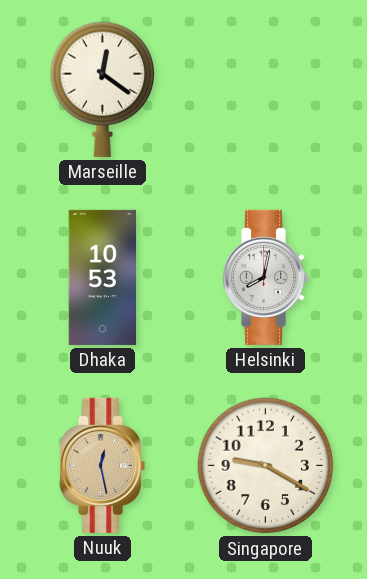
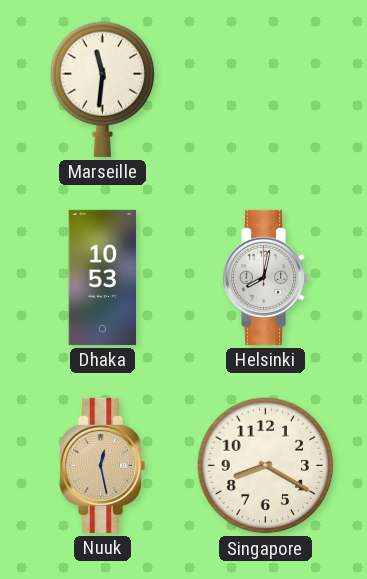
Marseille: 12:21 -> 11:31 (103, 89)
Singapore: 9:20 -> 8:20 (266, 466)
